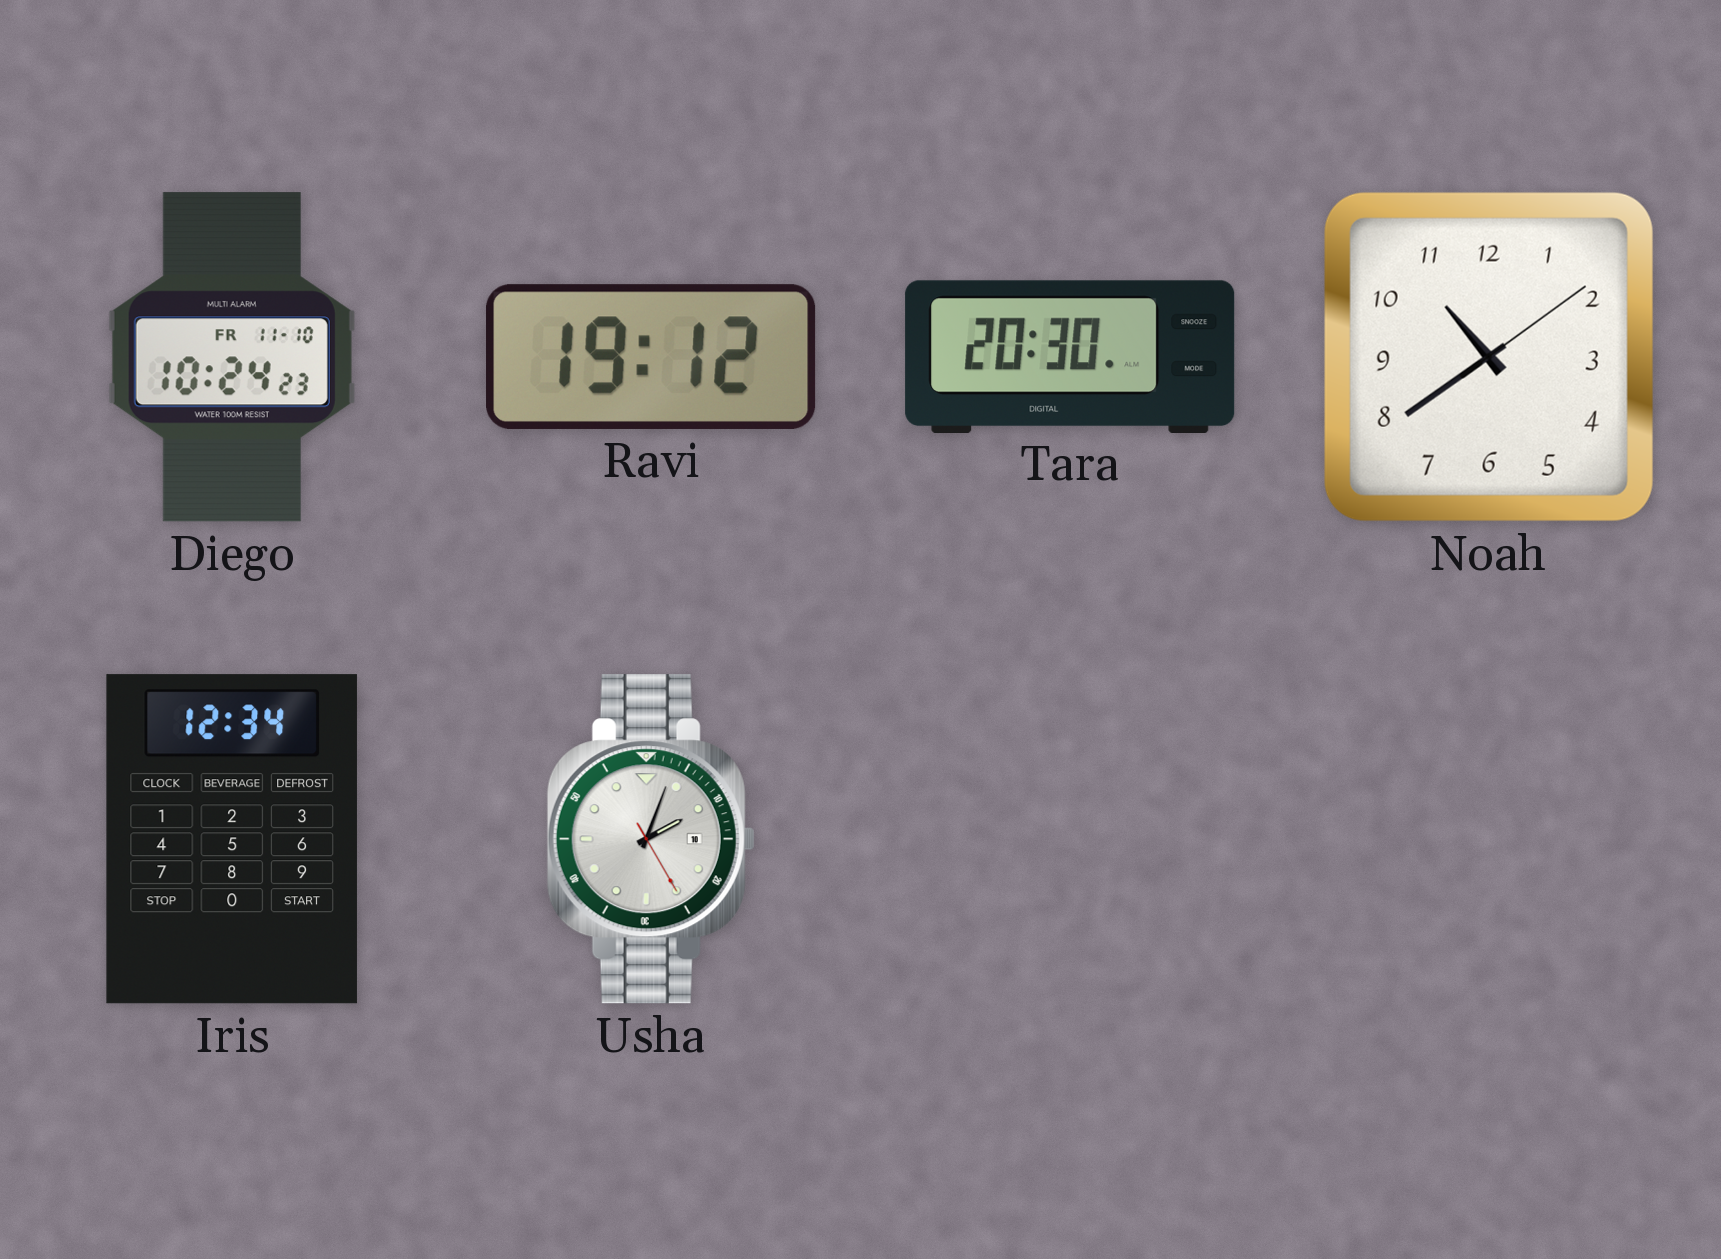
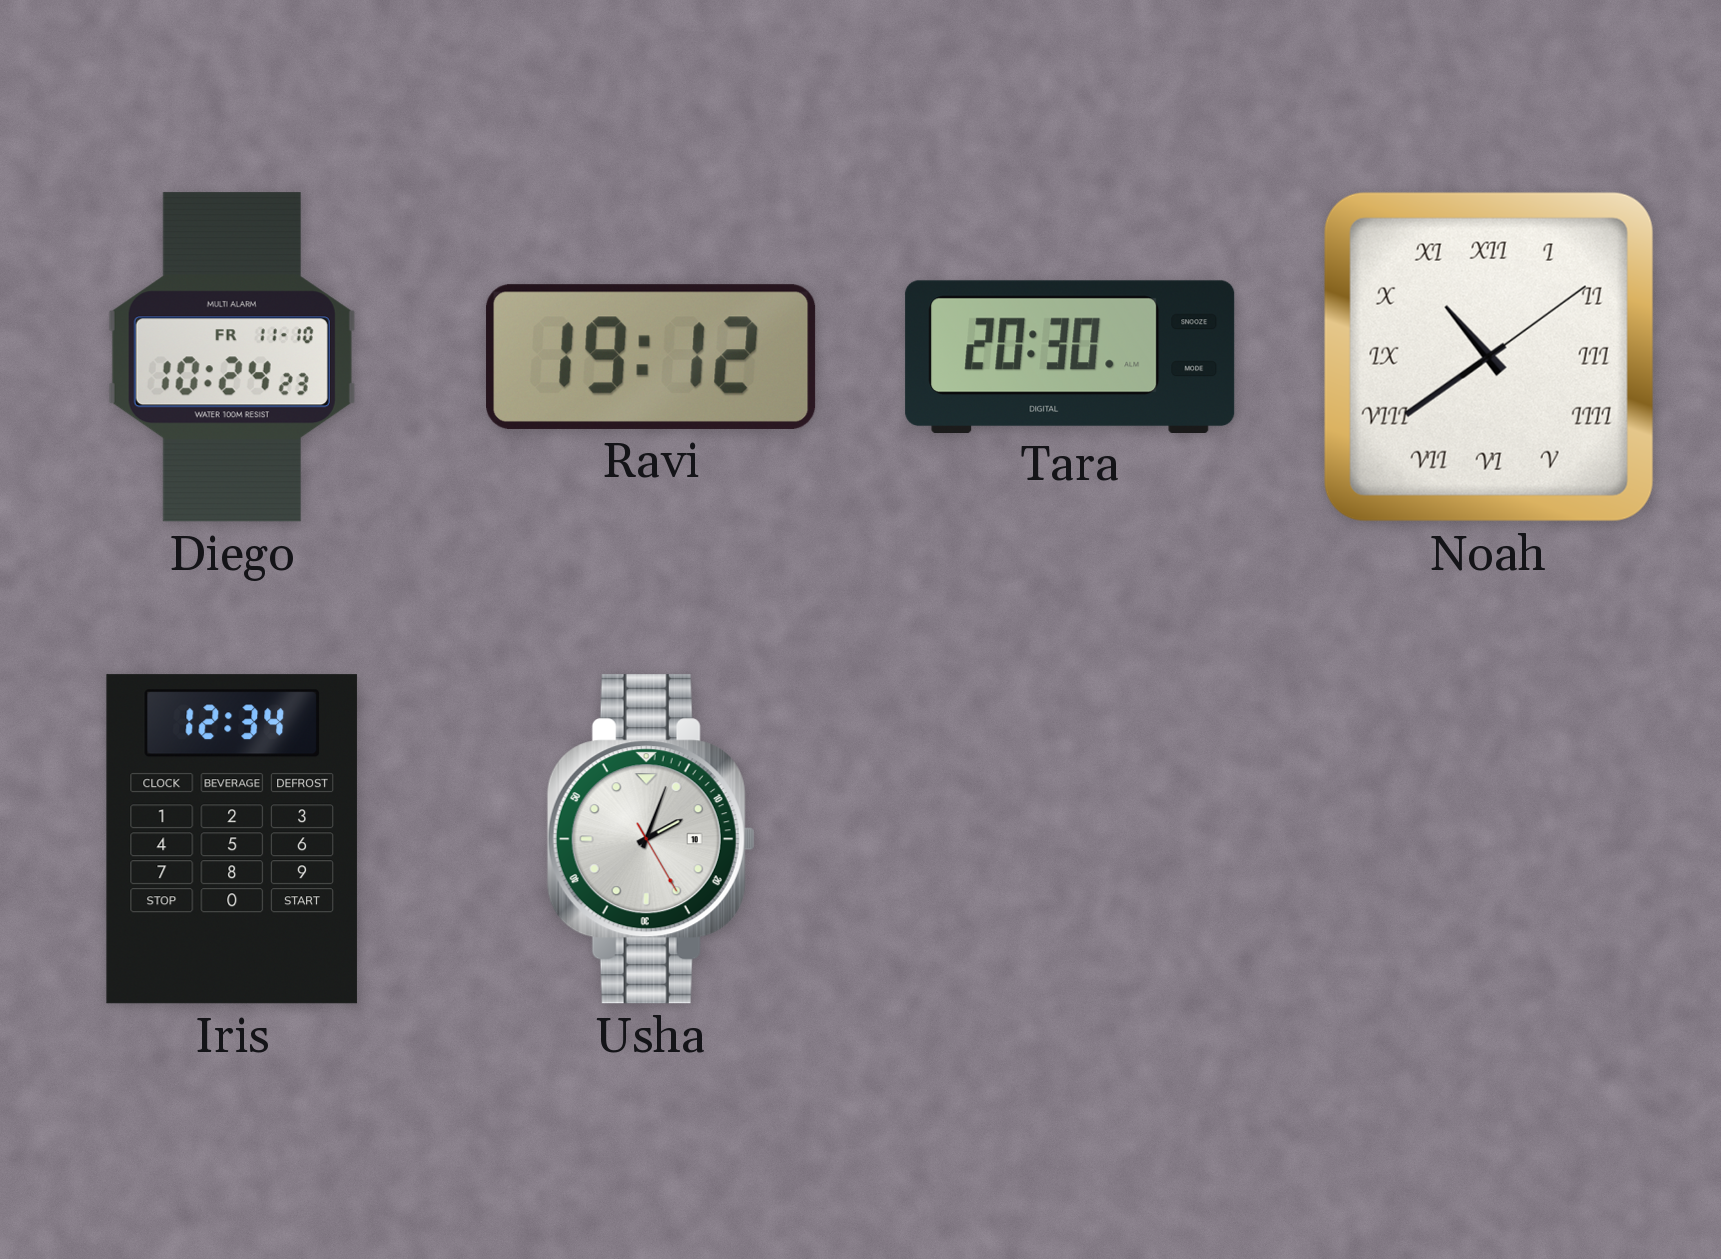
Noah numerals: Arabic -> Roman (1489, 357)
